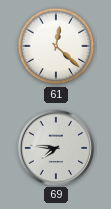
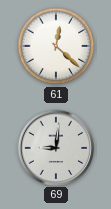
69: 7:46 -> 9:01 (55, 147)
